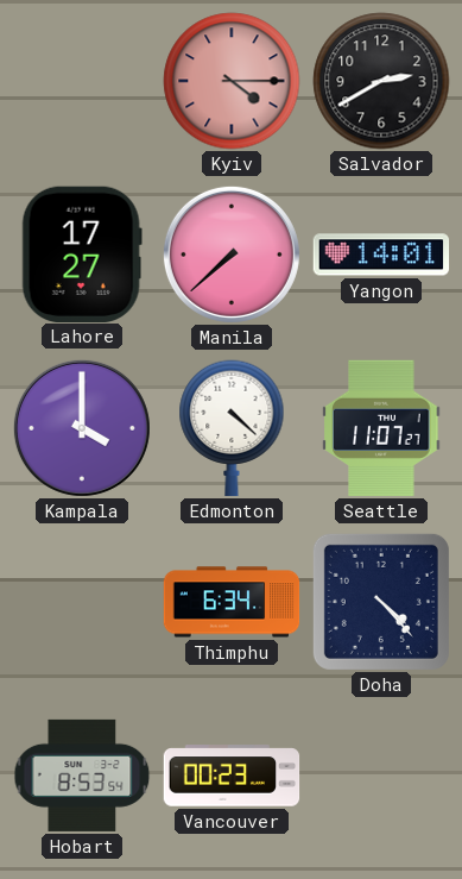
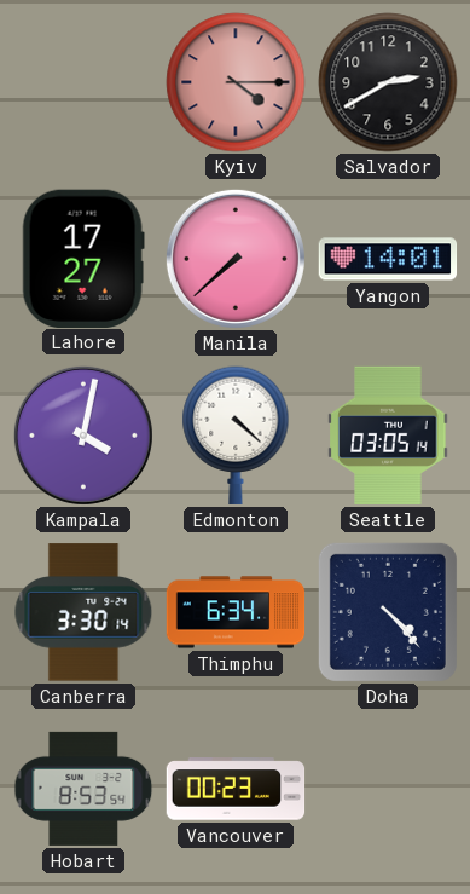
Kampala: 4:00 -> 4:02 (83, 436)
Seattle: 11:07 -> 03:05 (388, 436)
Canberra: none -> 3:30 (83, 612)
